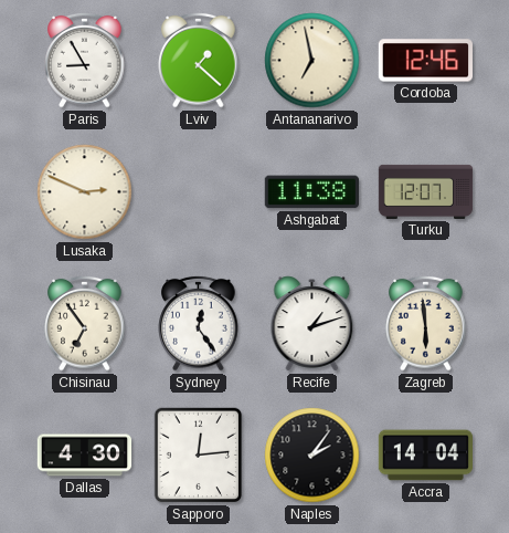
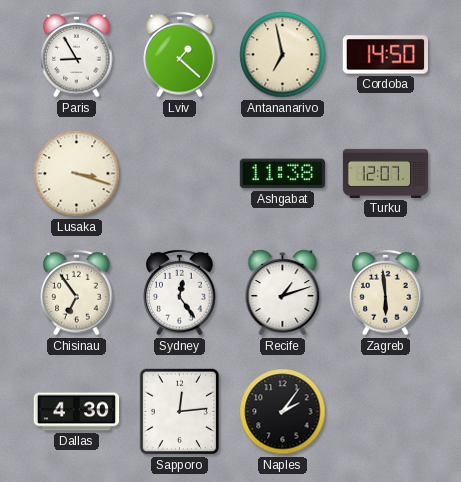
Cordoba: 12:46 -> 14:50 (385, 55)
Lusaka: 2:49 -> 3:18 (77, 174)
Accra: 14:04 -> none (426, 456)
